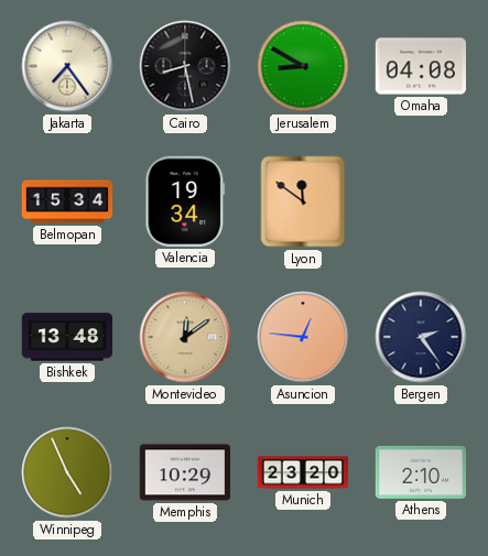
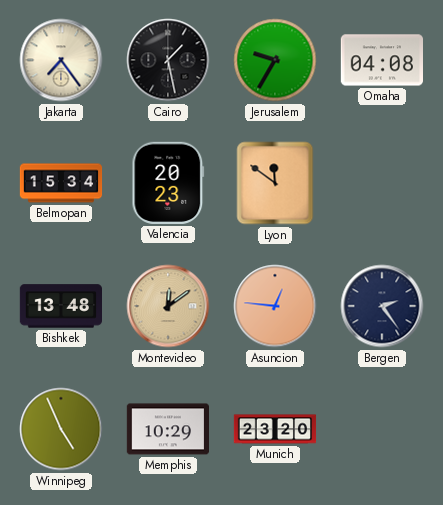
Cairo: 8:28 -> 1:28 (168, 60)
Jerusalem: 8:50 -> 9:35 (275, 60)
Valencia: 19:34 -> 20:23 (168, 183)
Athens: 2:10 -> none (420, 472)
